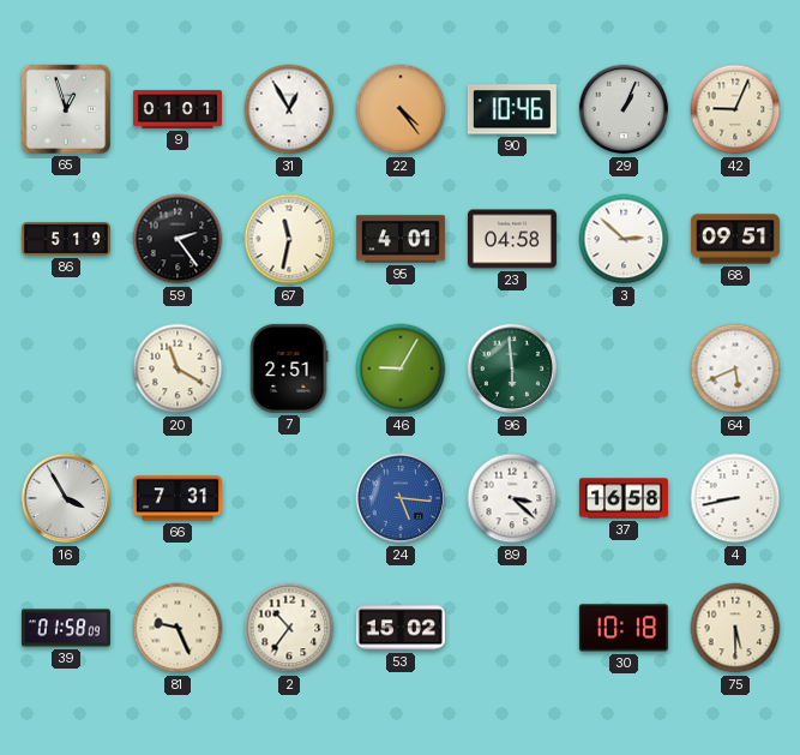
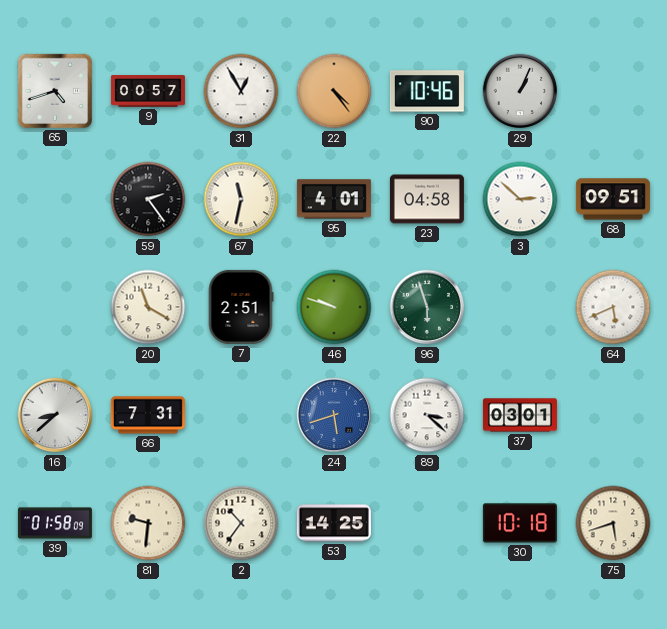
65: 12:57 -> 4:42 (55, 91)
9: 01:01 -> 00:57 (148, 91)
42: 9:04 -> none (735, 109)
86: 5:19 -> none (66, 239)
46: 9:05 -> 9:48 (334, 307)
96: 5:59 -> 5:57 (427, 307)
16: 3:55 -> 8:38 (55, 415)
24: 5:16 -> 5:42 (334, 415)
37: 16:58 -> 03:01 (520, 415)
4: 8:43 -> none (735, 498)
81: 9:26 -> 9:31 (148, 523)
53: 15:02 -> 14:25 (334, 523)
75: 5:30 -> 5:42 (613, 523)
